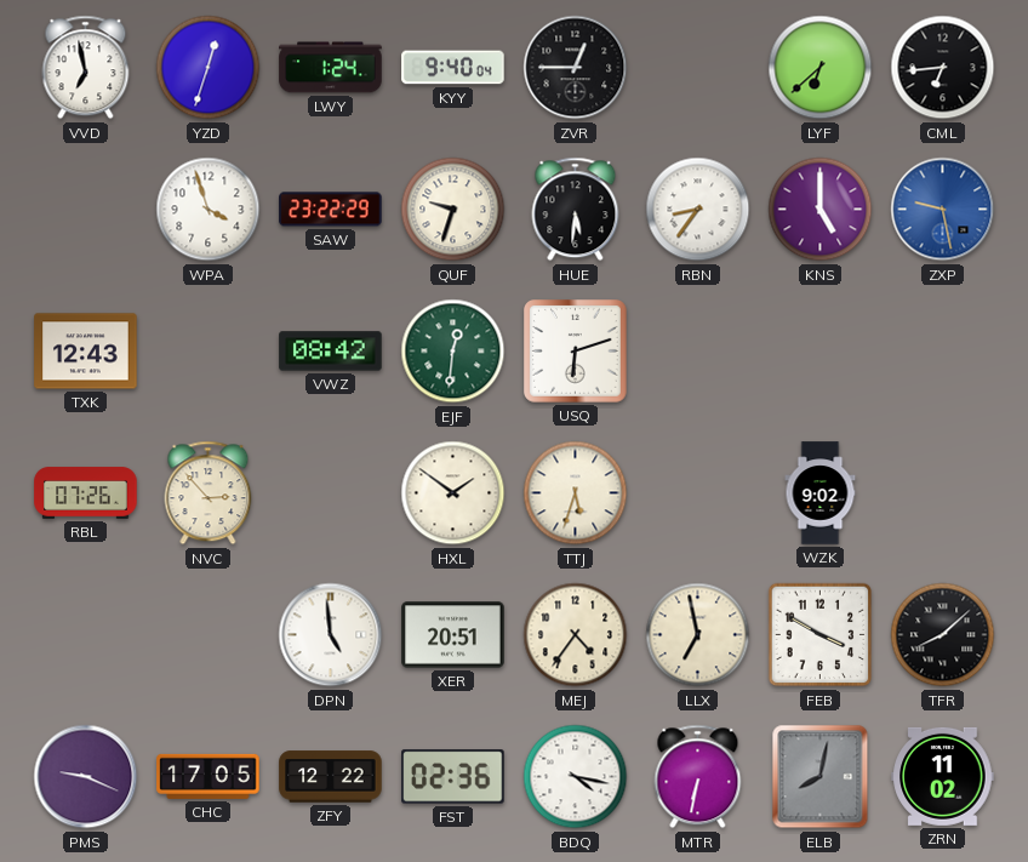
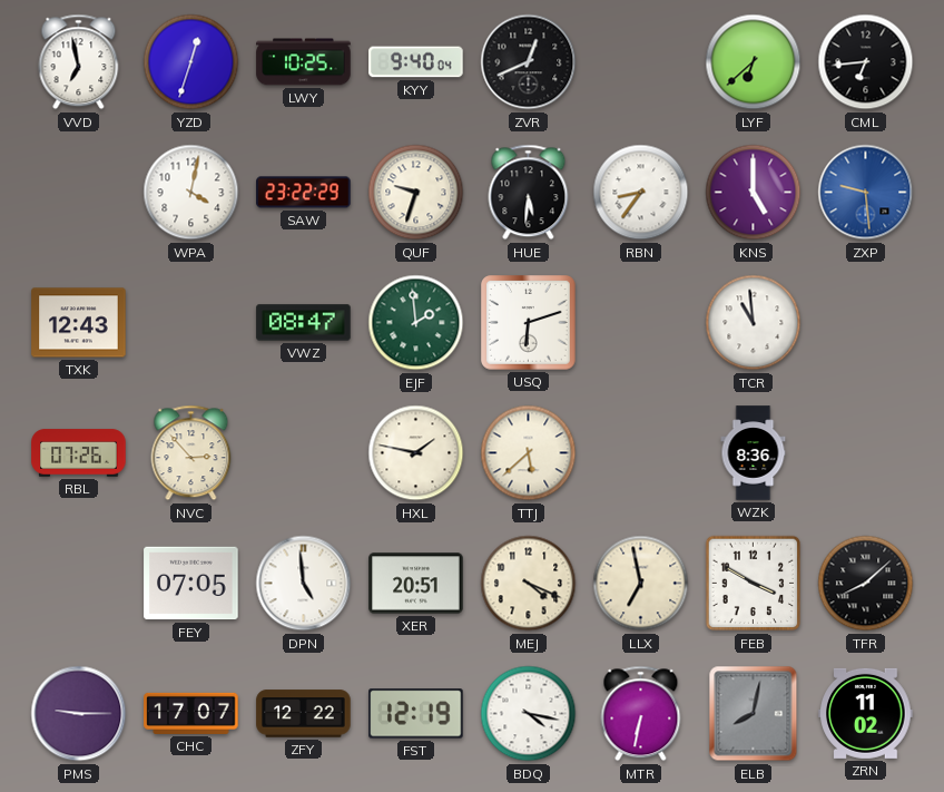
LWY: 1:24 -> 10:25 (304, 62)
ZVR: 12:45 -> 12:41 (529, 62)
WPA: 3:57 -> 4:02 (191, 193)
ZXP: 9:28 -> 9:29 (866, 193)
VWZ: 08:42 -> 08:47 (304, 323)
EJF: 12:31 -> 1:59 (416, 323)
TCR: none -> 10:59 (754, 323)
HXL: 1:51 -> 1:47 (416, 453)
TTJ: 5:33 -> 5:38 (529, 453)
WZK: 9:02 -> 8:36 (754, 453)
FEY: none -> 07:05 (191, 584)
MEJ: 4:36 -> 4:19 (529, 584)
PMS: 9:19 -> 9:15 (79, 714)
CHC: 17:05 -> 17:07 (191, 713)
FST: 02:36 -> 12:19 (416, 714)
